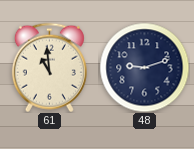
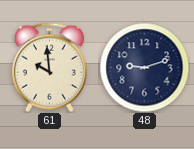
61: 10:59 -> 9:59 (49, 67)
